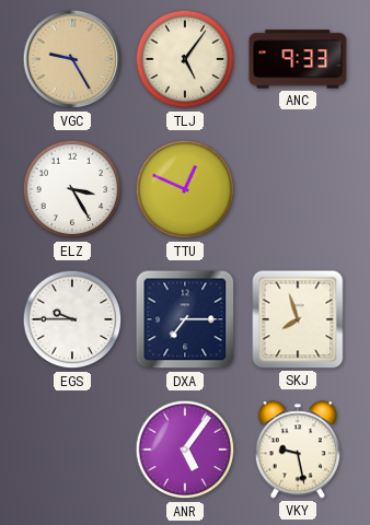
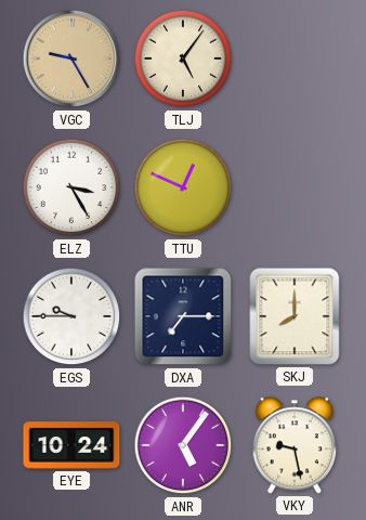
ANC: 9:33 -> none (298, 59)
SKJ: 7:57 -> 8:00 (295, 316)
EYE: none -> 10:24 (71, 445)
